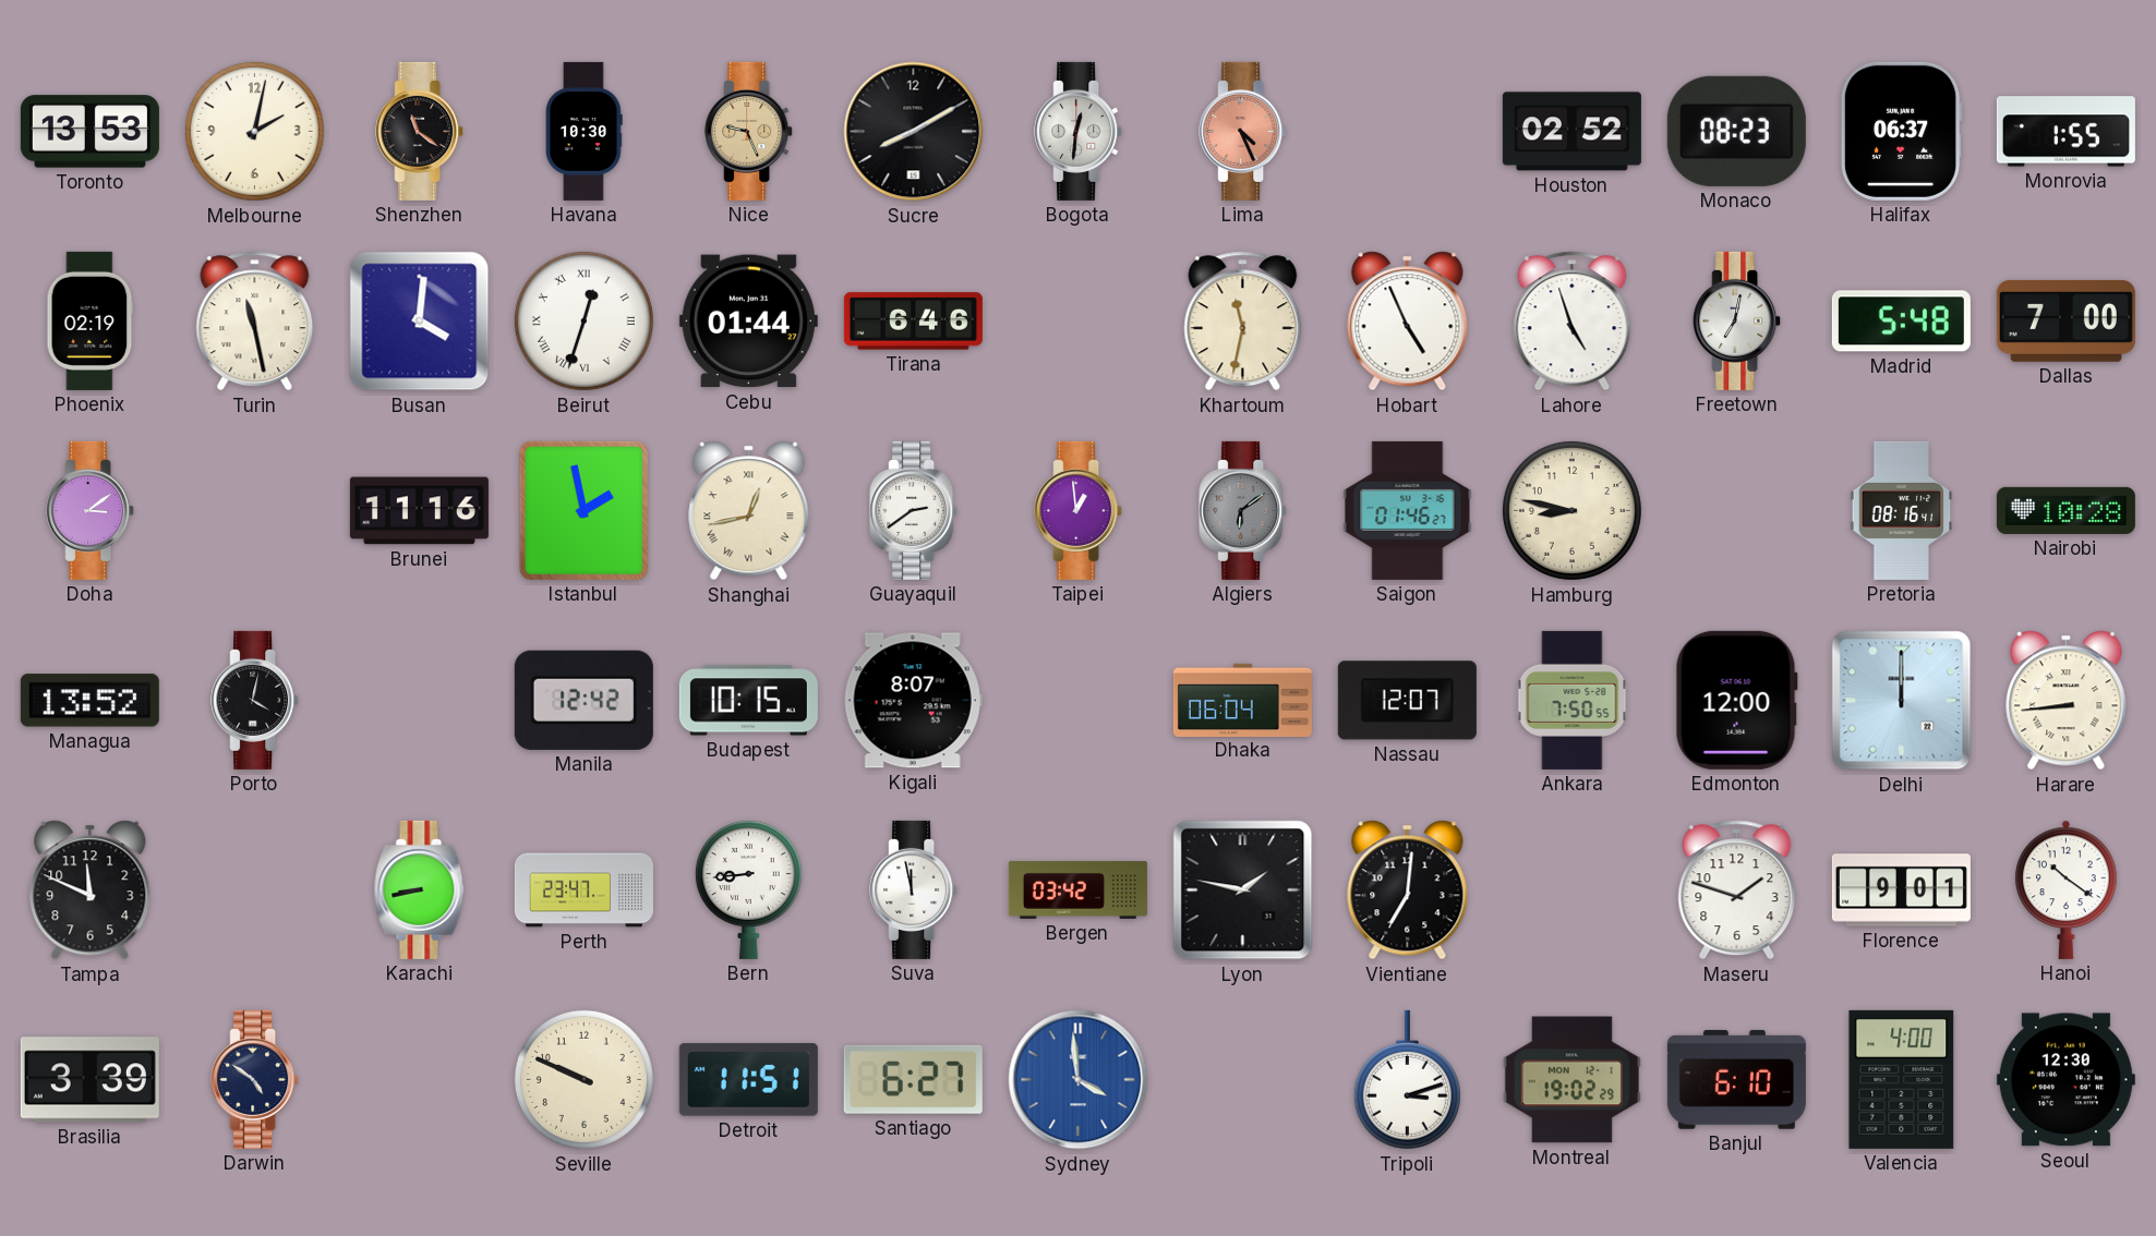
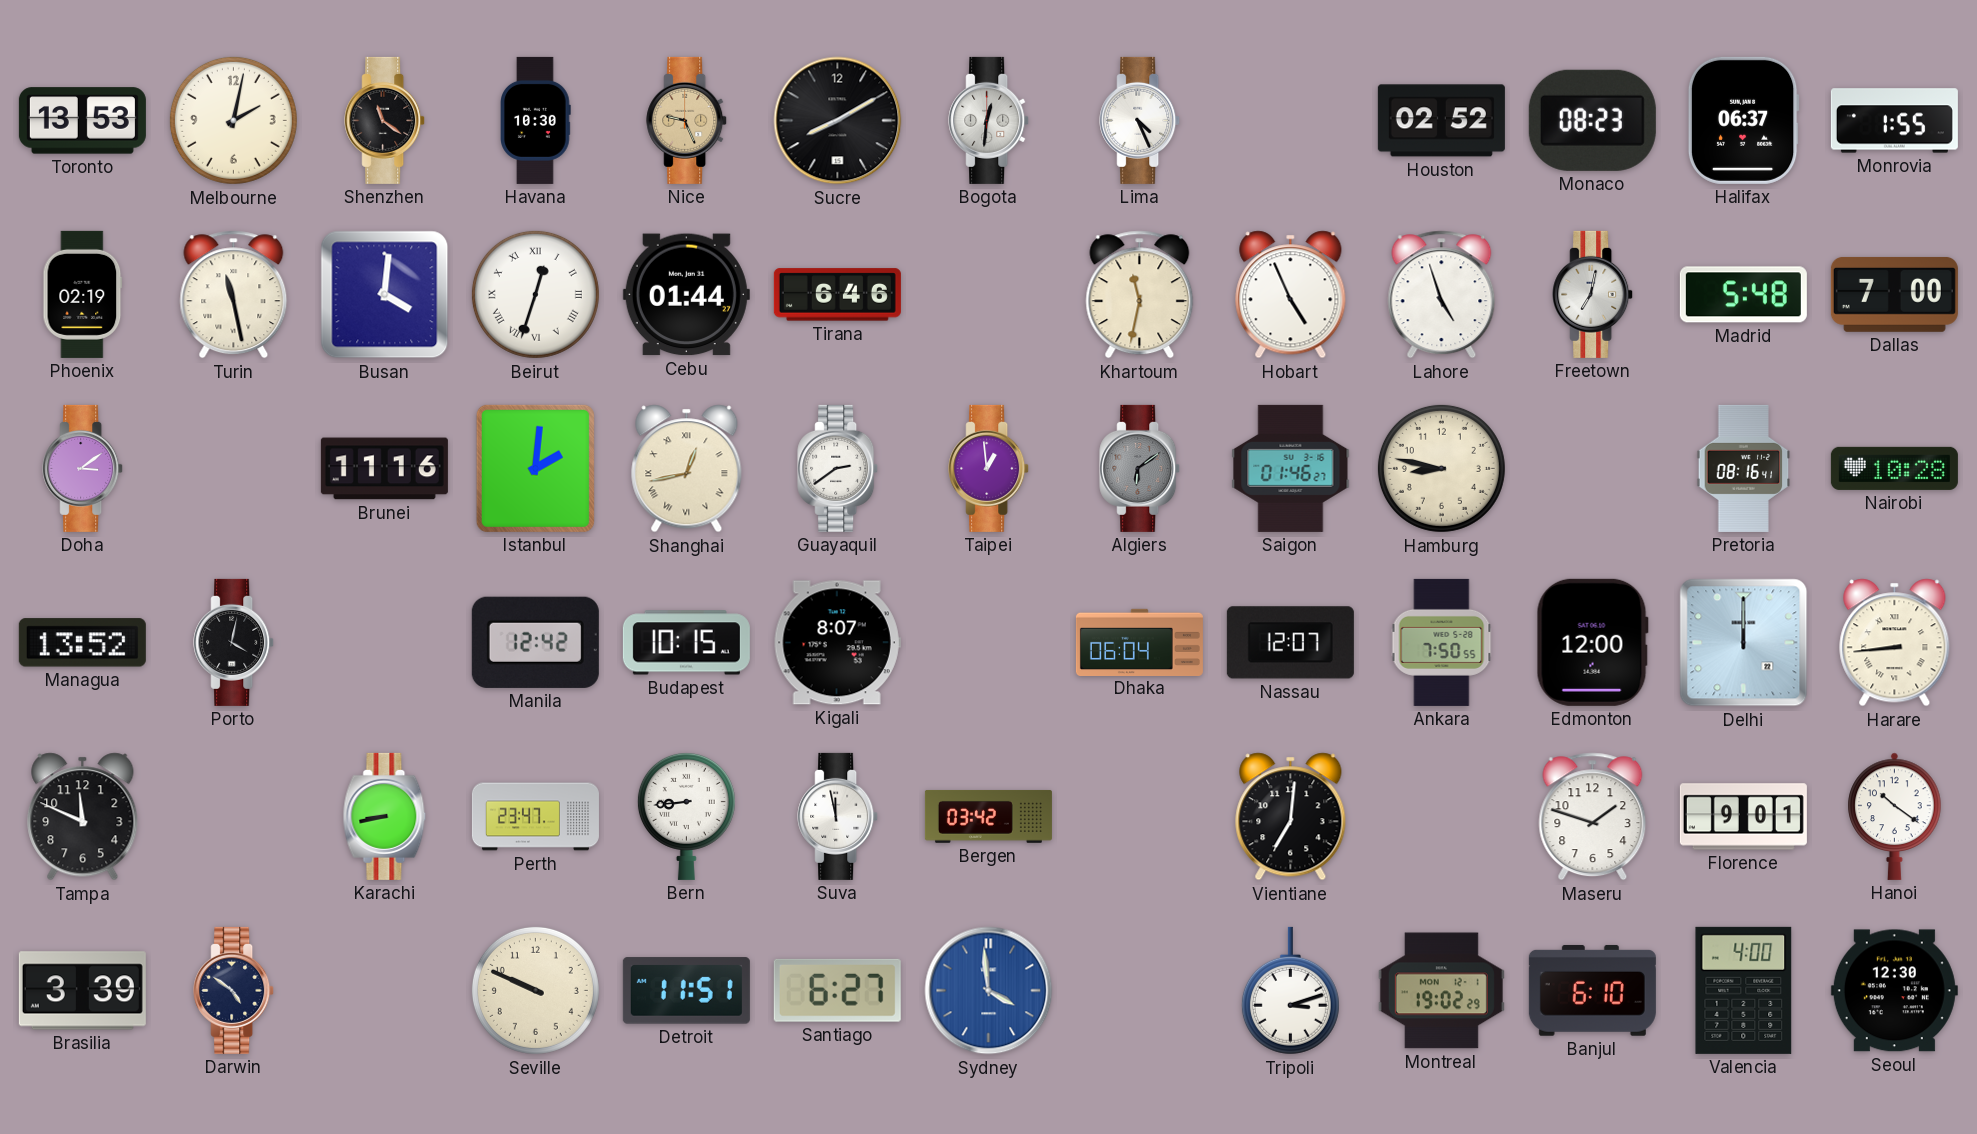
Lima dial: salmon -> white (1140, 120)
Istanbul: 1:58 -> 2:01 (535, 468)
Lyon: 1:47 -> none (1243, 890)
